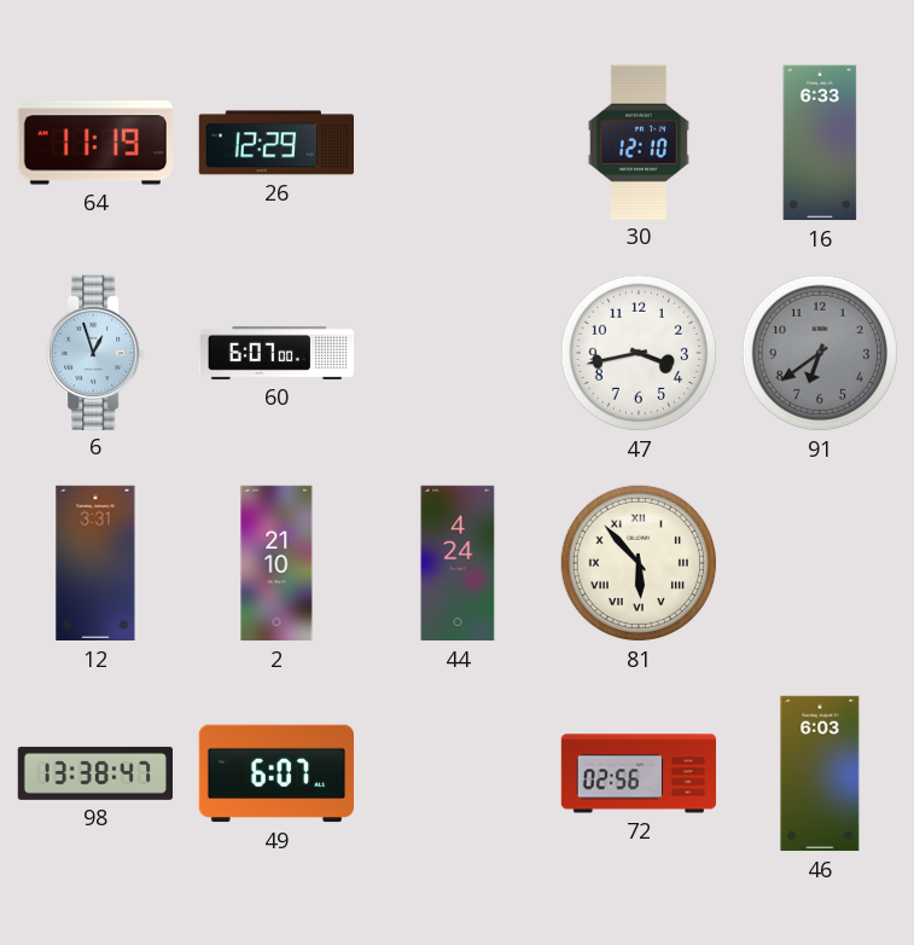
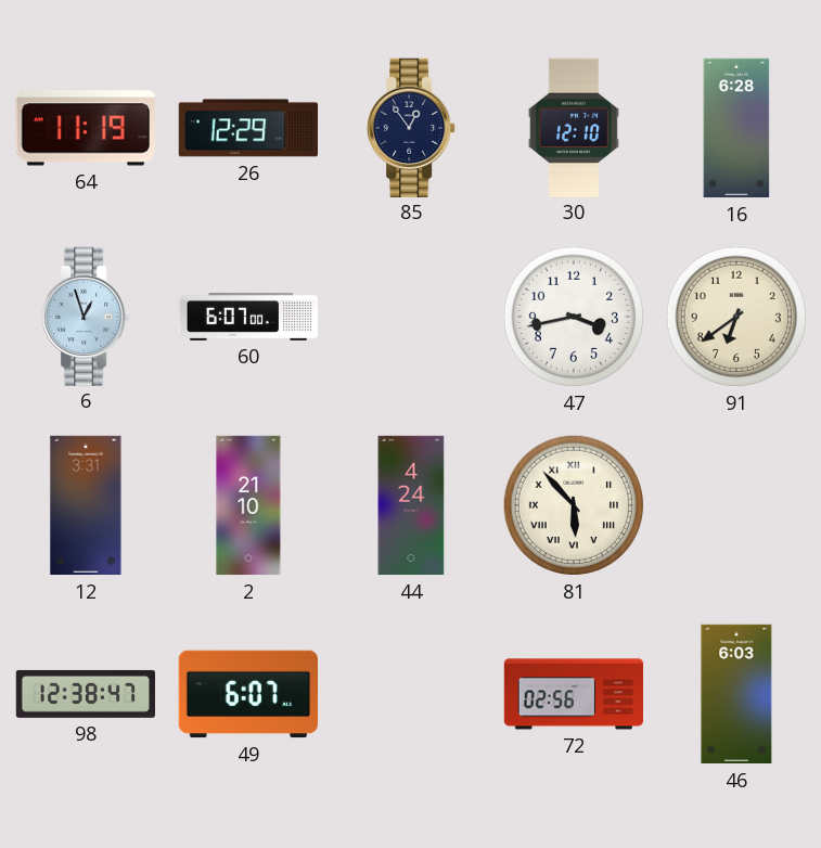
85: none -> 12:54 (411, 127)
16: 6:33 -> 6:28 (736, 128)
91 dial: grey -> cream (736, 317)
98: 13:38 -> 12:38 (85, 694)
